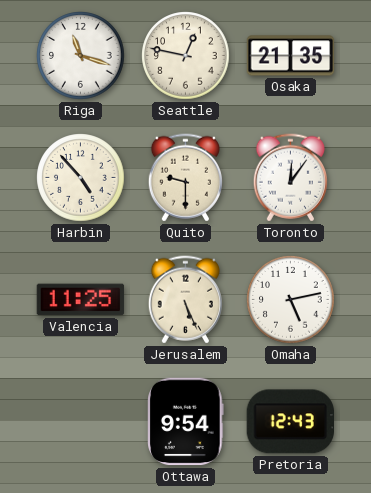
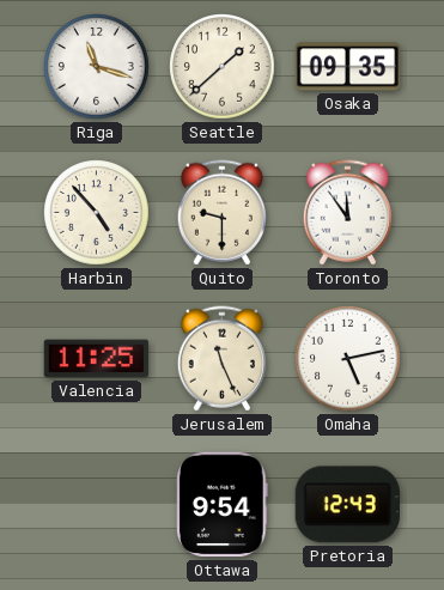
Seattle: 12:47 -> 1:38 (223, 67)
Osaka: 21:35 -> 09:35 (348, 67)
Toronto: 12:06 -> 11:54 (347, 213)
Jerusalem: 5:26 -> 11:26 (221, 359)
